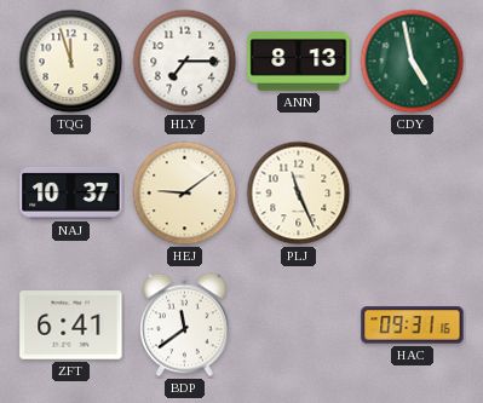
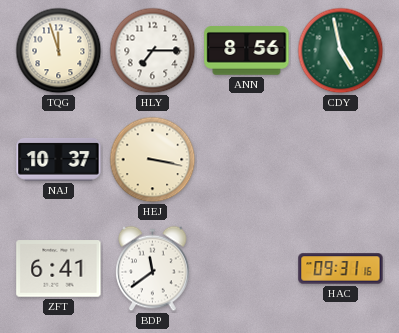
ANN: 8:13 -> 8:56 (247, 51)
HEJ: 9:09 -> 3:17 (153, 160)
PLJ: 11:26 -> none (299, 194)
